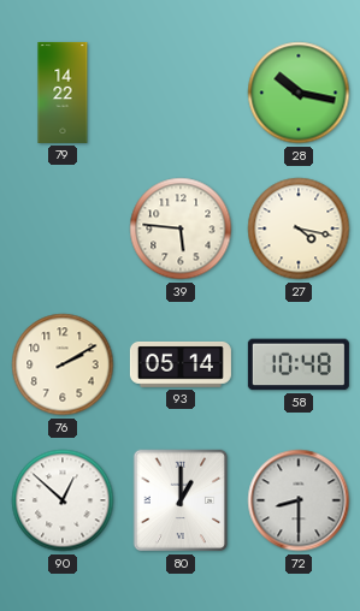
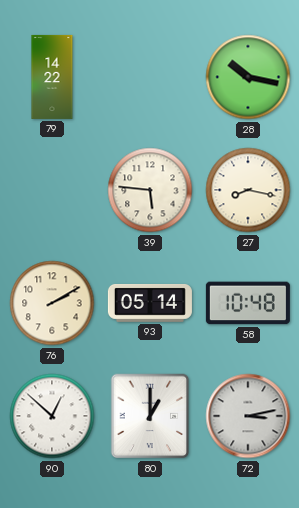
27: 4:17 -> 8:17 (248, 190)
72: 8:30 -> 3:13 (248, 416)
